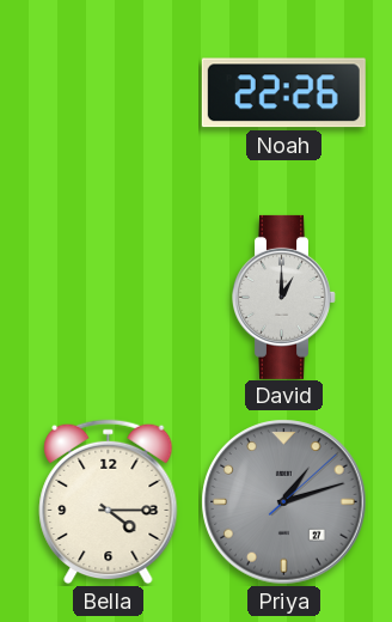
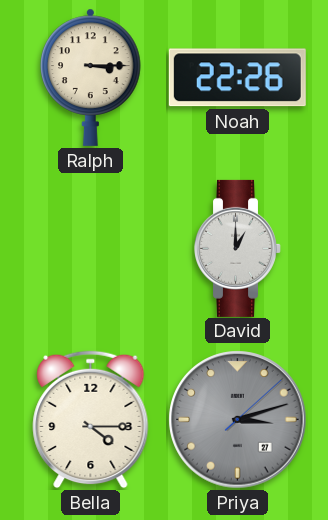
Ralph: none -> 3:15 (91, 77)
Priya: 1:12 -> 3:12 (238, 420)
